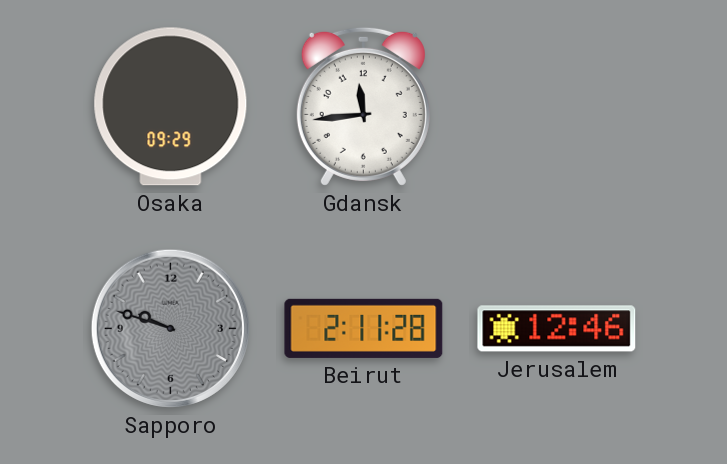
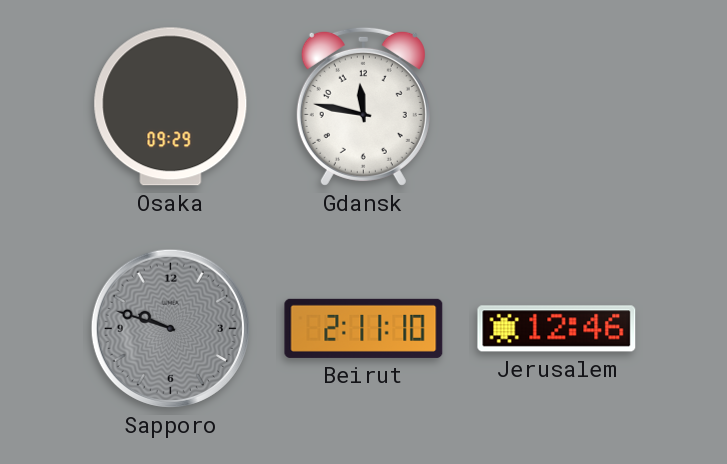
Gdansk: 11:44 -> 11:47 (363, 106)
Beirut: 2:11:28 -> 2:11:10 (364, 328)
